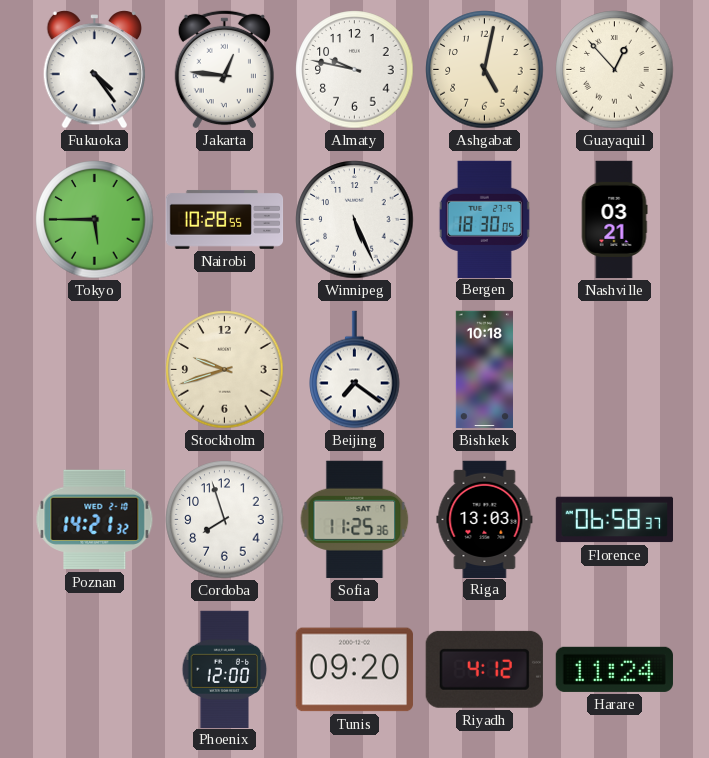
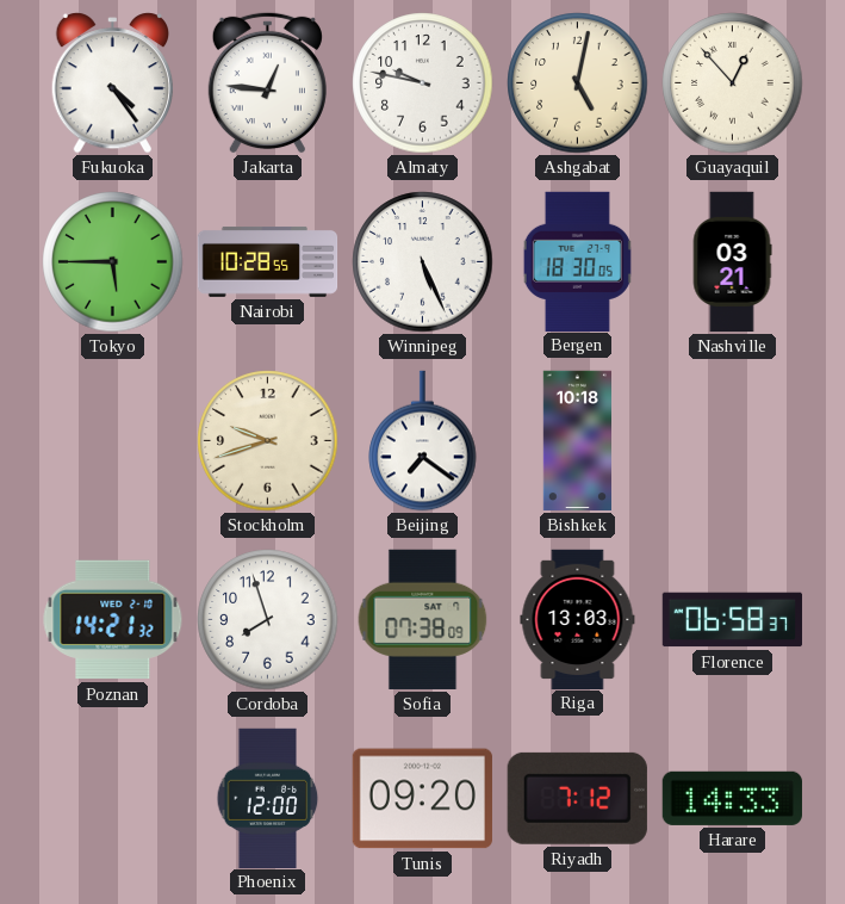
Sofia: 11:25 -> 07:38 (423, 619)
Riyadh: 4:12 -> 7:12 (577, 798)
Harare: 11:24 -> 14:33 (732, 798)
